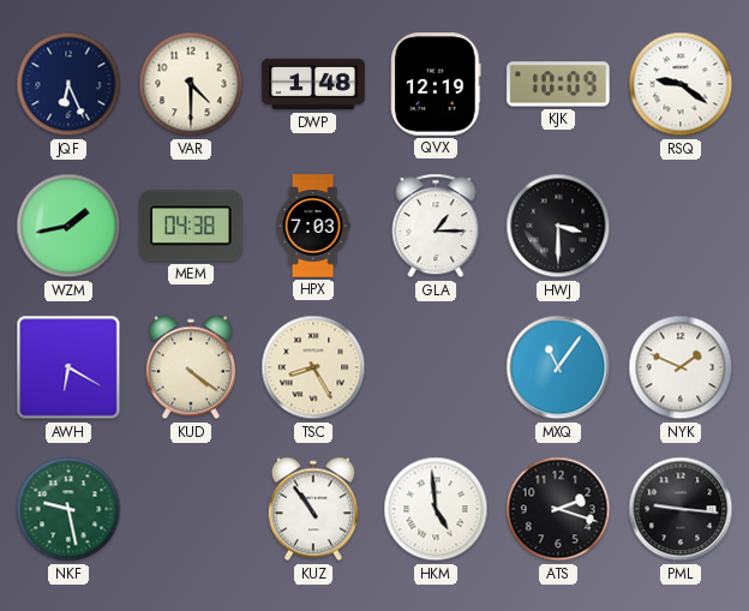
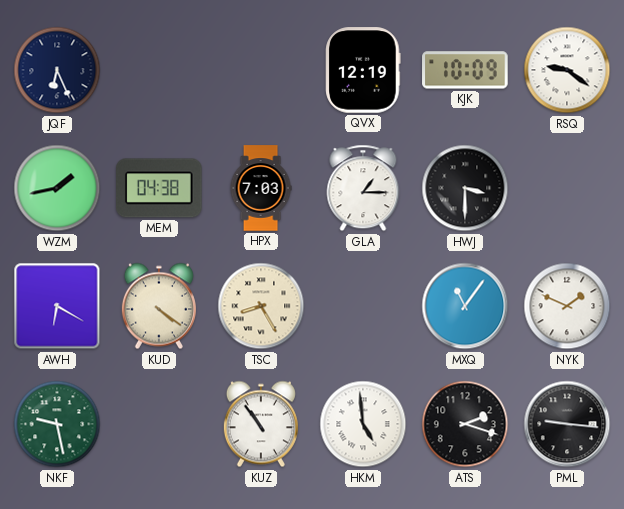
VAR: 4:30 -> none (191, 84)
DWP: 1:48 -> none (313, 84)
